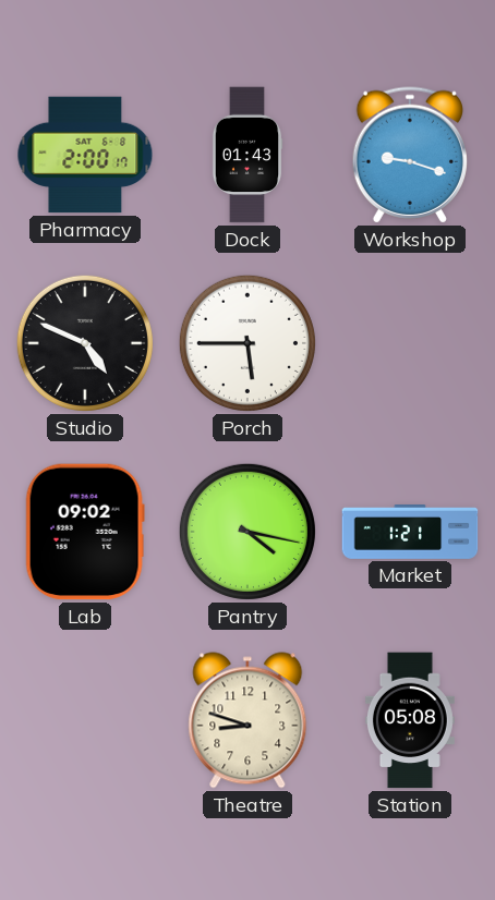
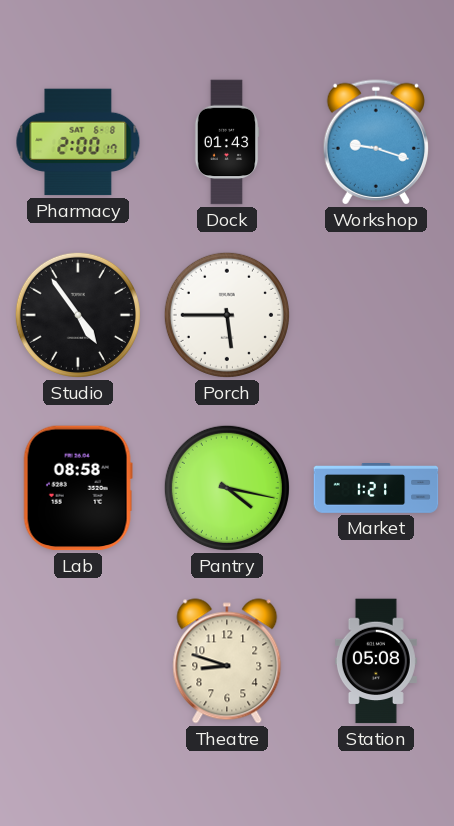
Studio: 4:49 -> 4:54 (78, 315)
Lab: 09:02 -> 08:58 (78, 488)
